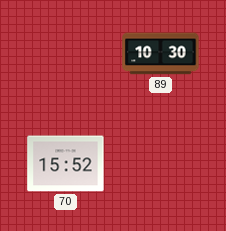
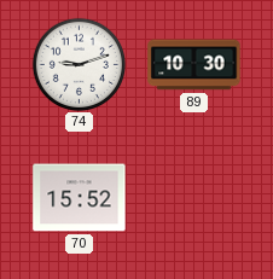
74: none -> 9:12 (79, 64)
